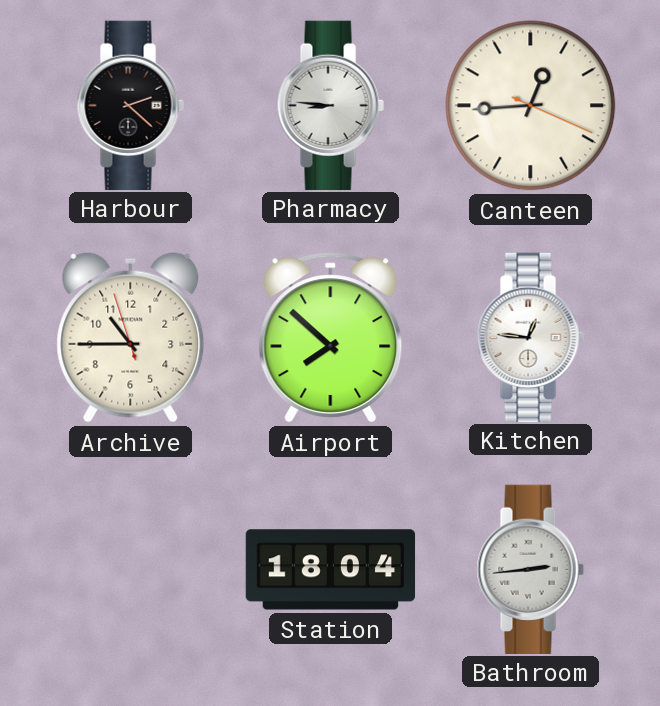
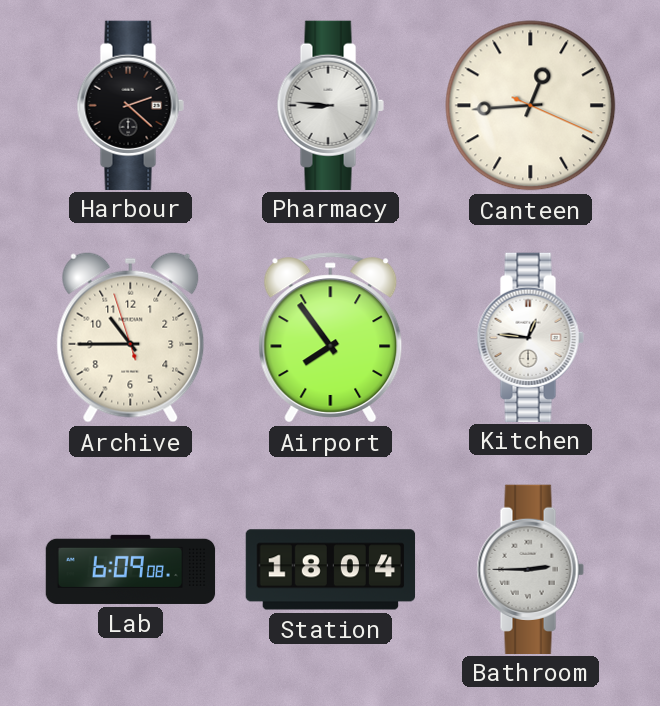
Airport: 7:52 -> 7:54 (331, 338)
Lab: none -> 6:09 (131, 569)
Bathroom: 2:44 -> 2:45 (530, 569)
